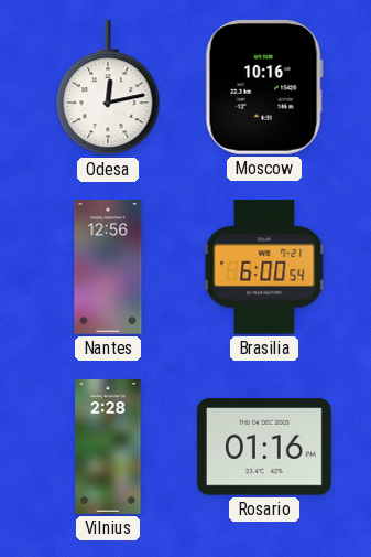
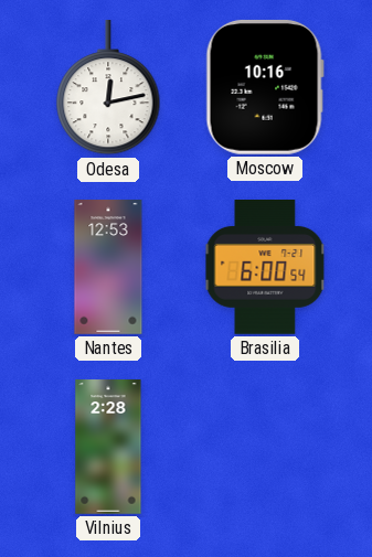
Nantes: 12:56 -> 12:53 (108, 267)
Rosario: 01:16 -> none (264, 447)
